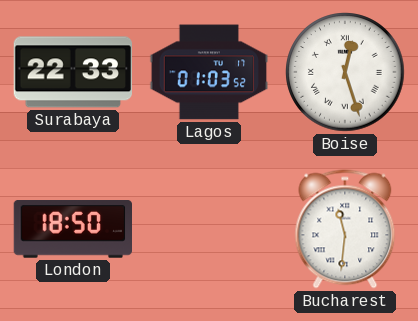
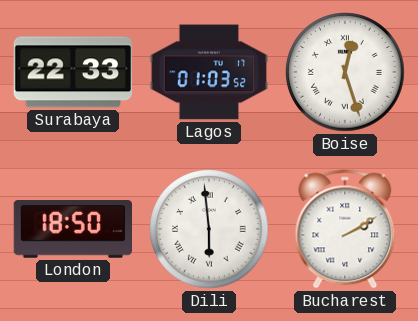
Dili: none -> 5:59 (209, 229)
Bucharest: 11:31 -> 2:10 (345, 229)
